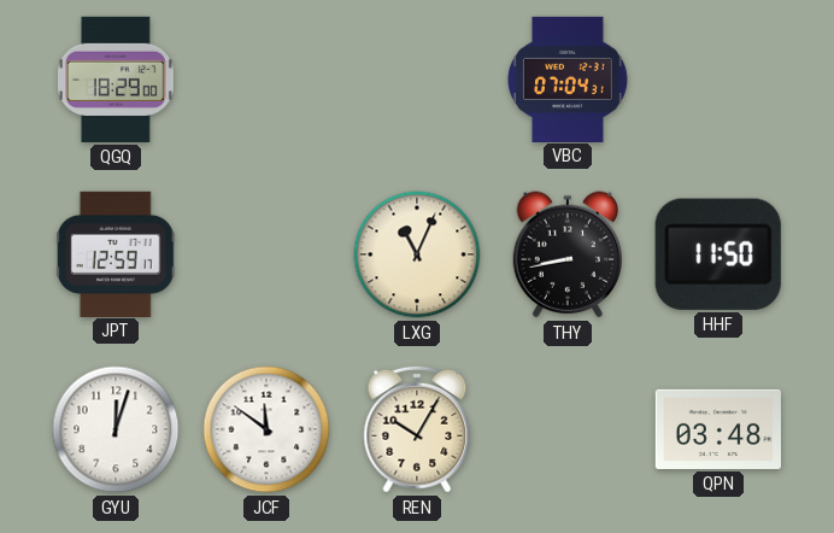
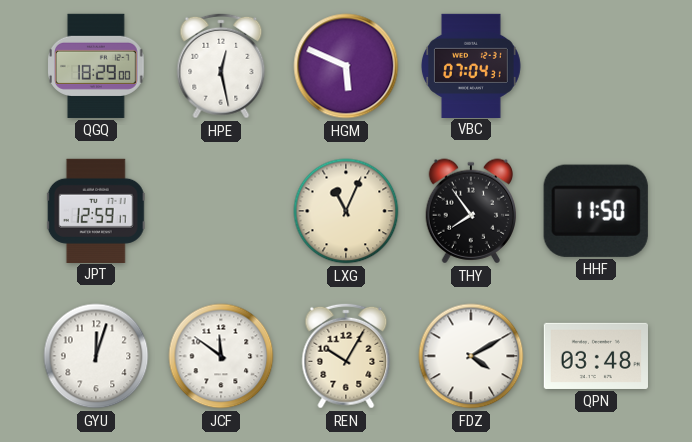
HPE: none -> 12:28 (221, 66)
HGM: none -> 5:49 (346, 66)
THY: 8:43 -> 7:54 (471, 211)
FDZ: none -> 4:10 (471, 356)
